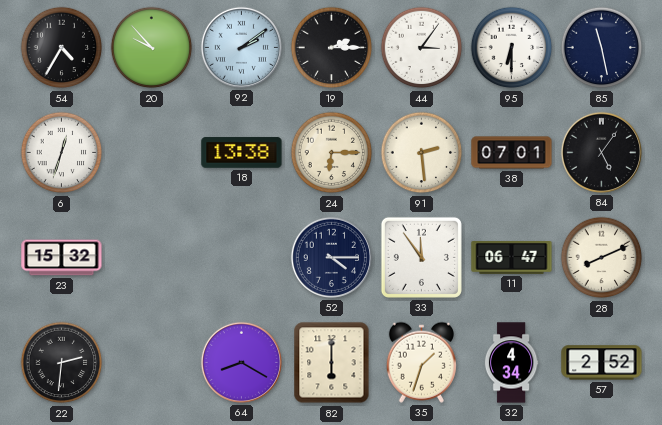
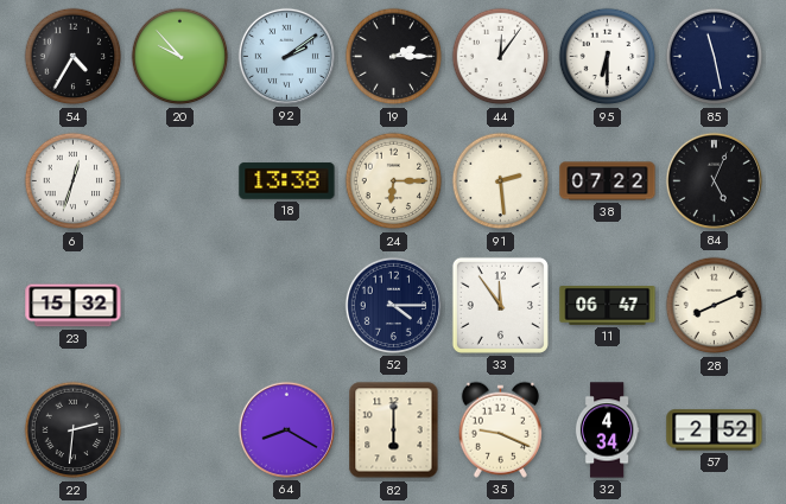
44: 3:06 -> 12:06 (501, 57)
38: 07:01 -> 07:22 (608, 181)
84: 5:06 -> 5:04 (714, 180)
35: 1:33 -> 9:19 (500, 429)
